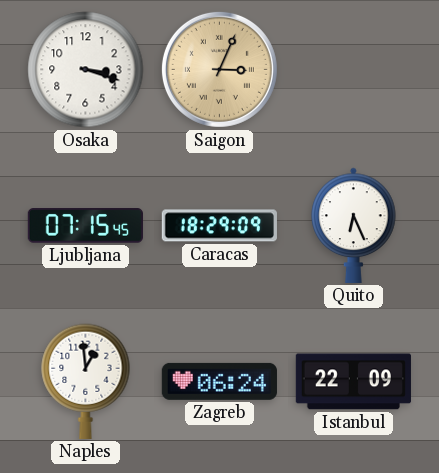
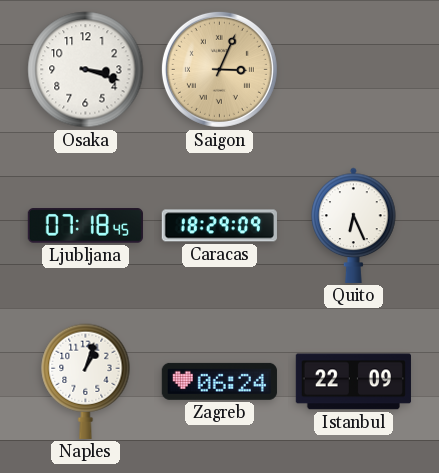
Ljubljana: 07:15 -> 07:18 (85, 226)
Naples: 12:59 -> 1:03 (86, 381)
